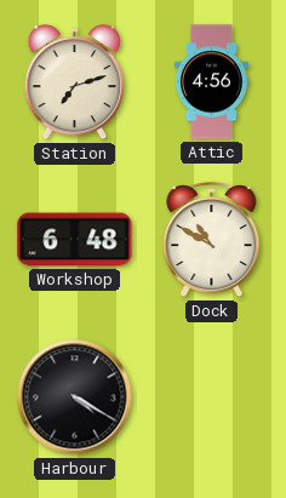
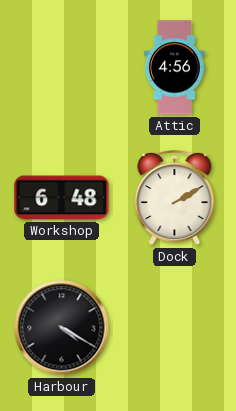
Station: 7:12 -> none (75, 82)
Dock: 10:50 -> 2:10 (175, 199)
